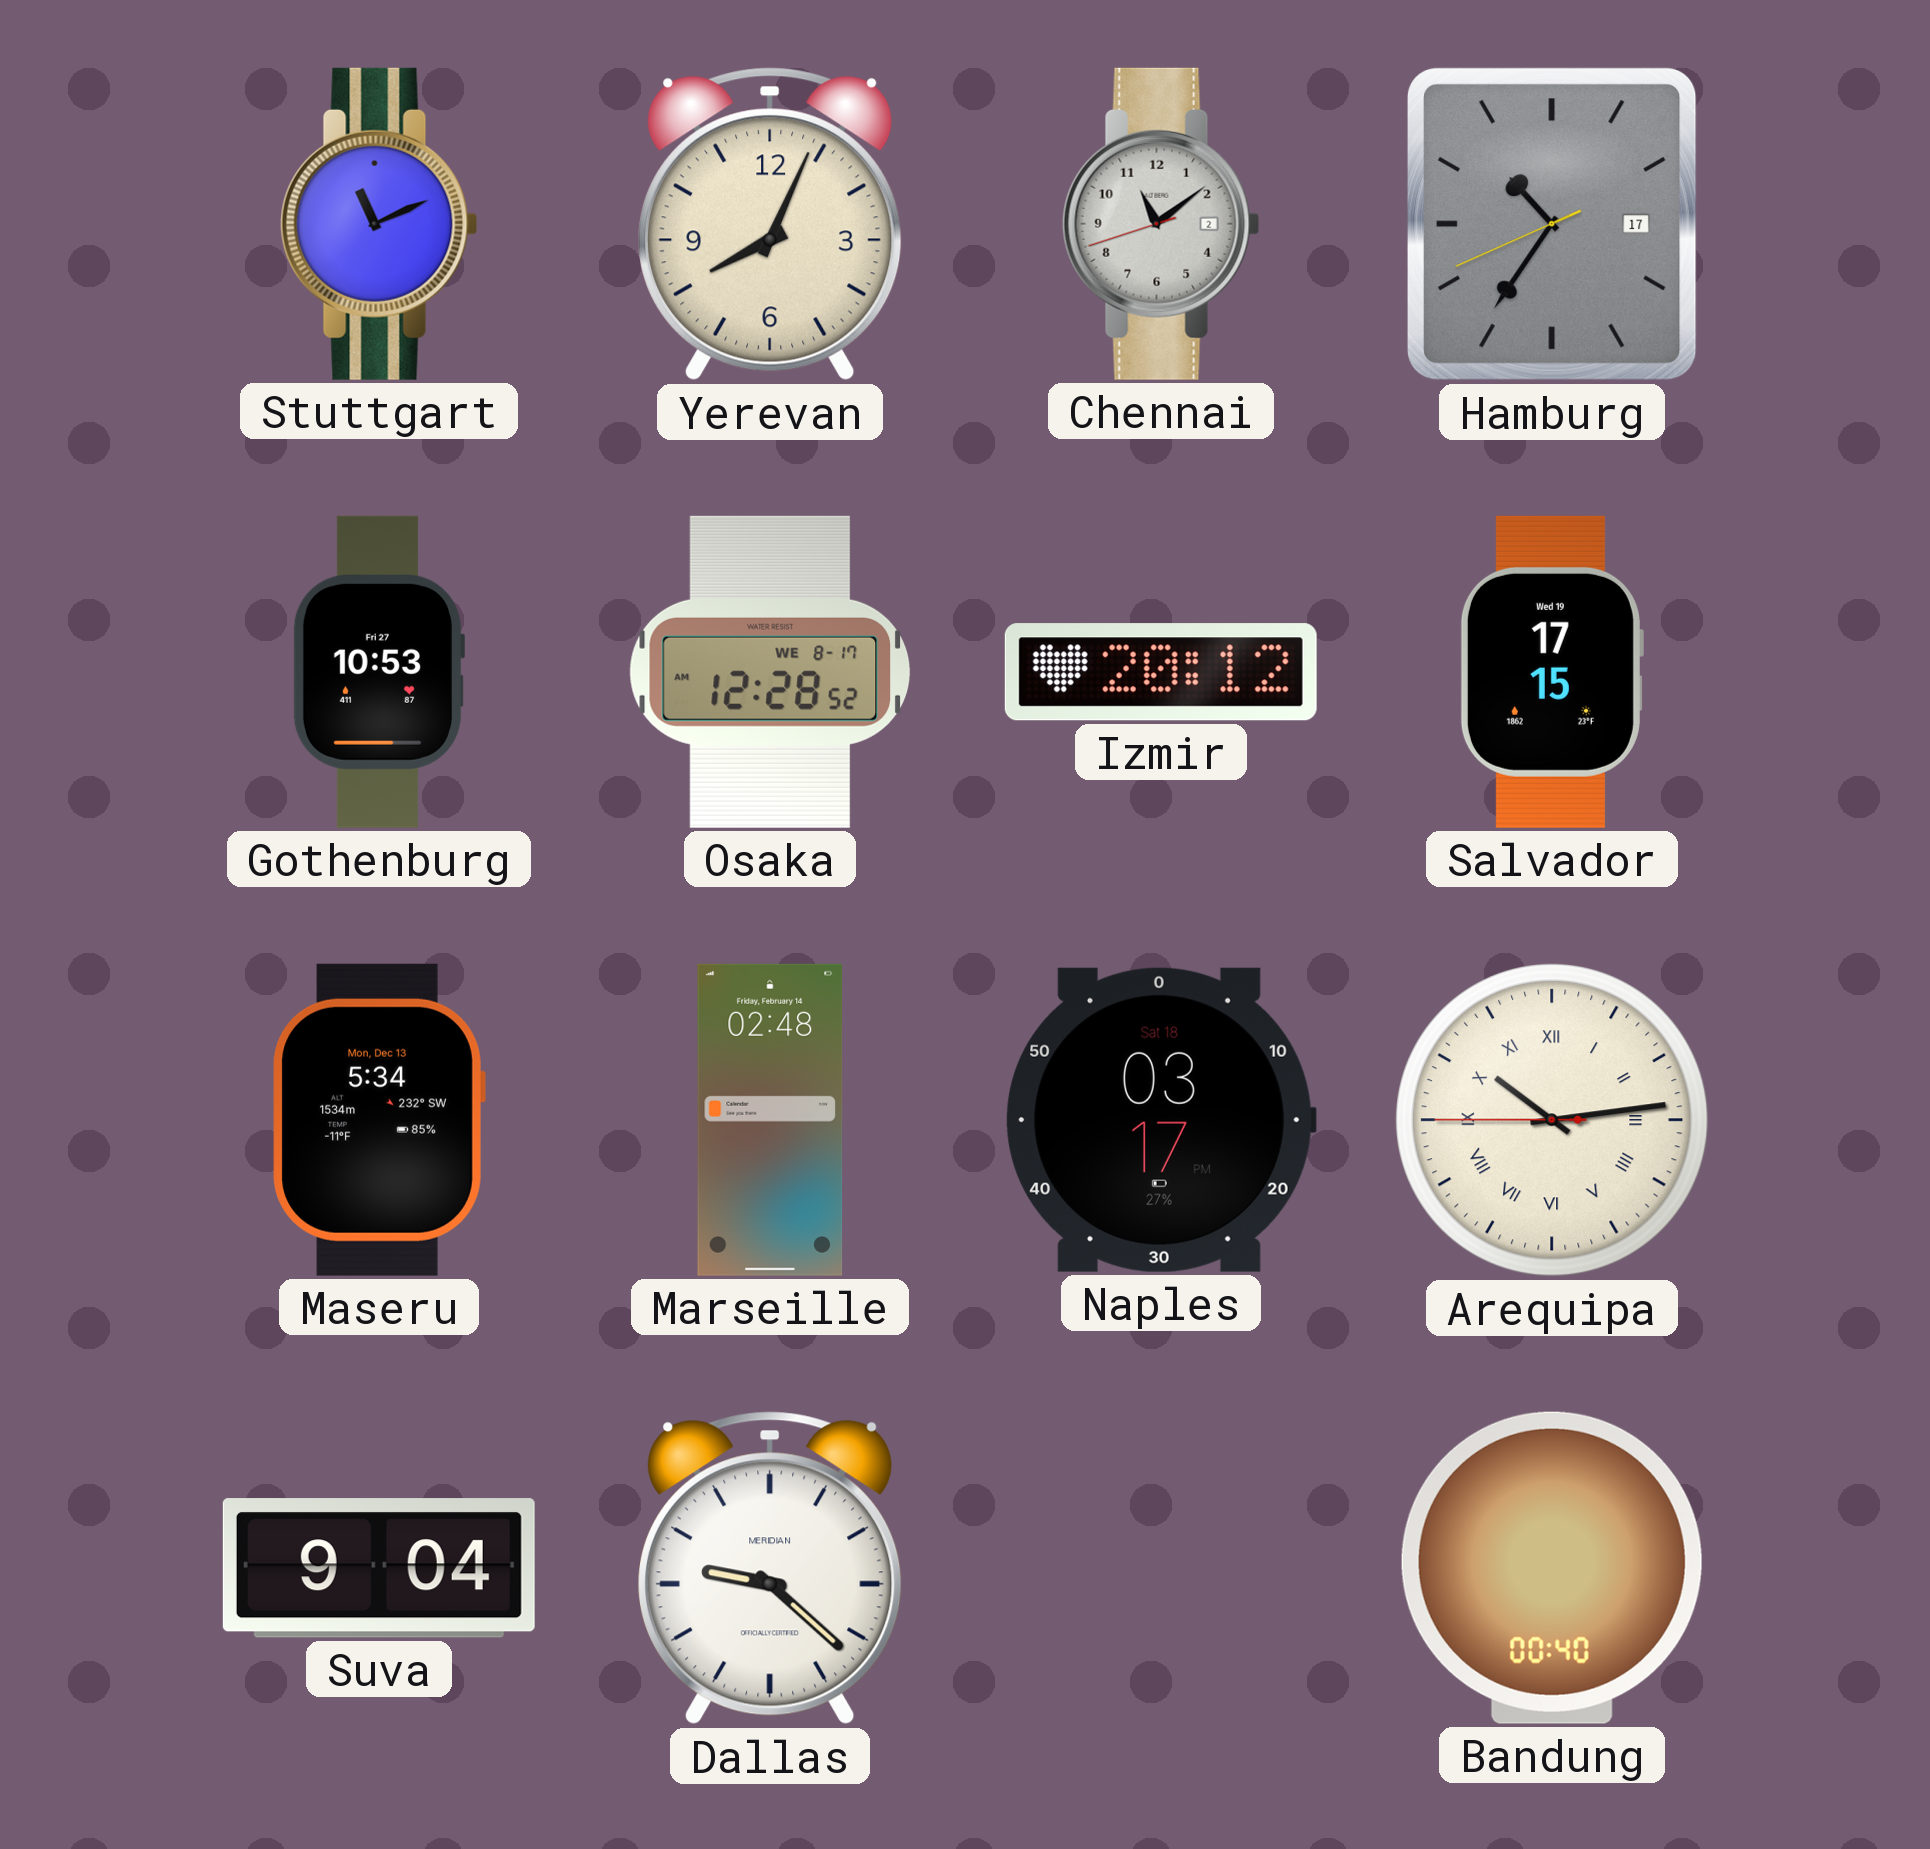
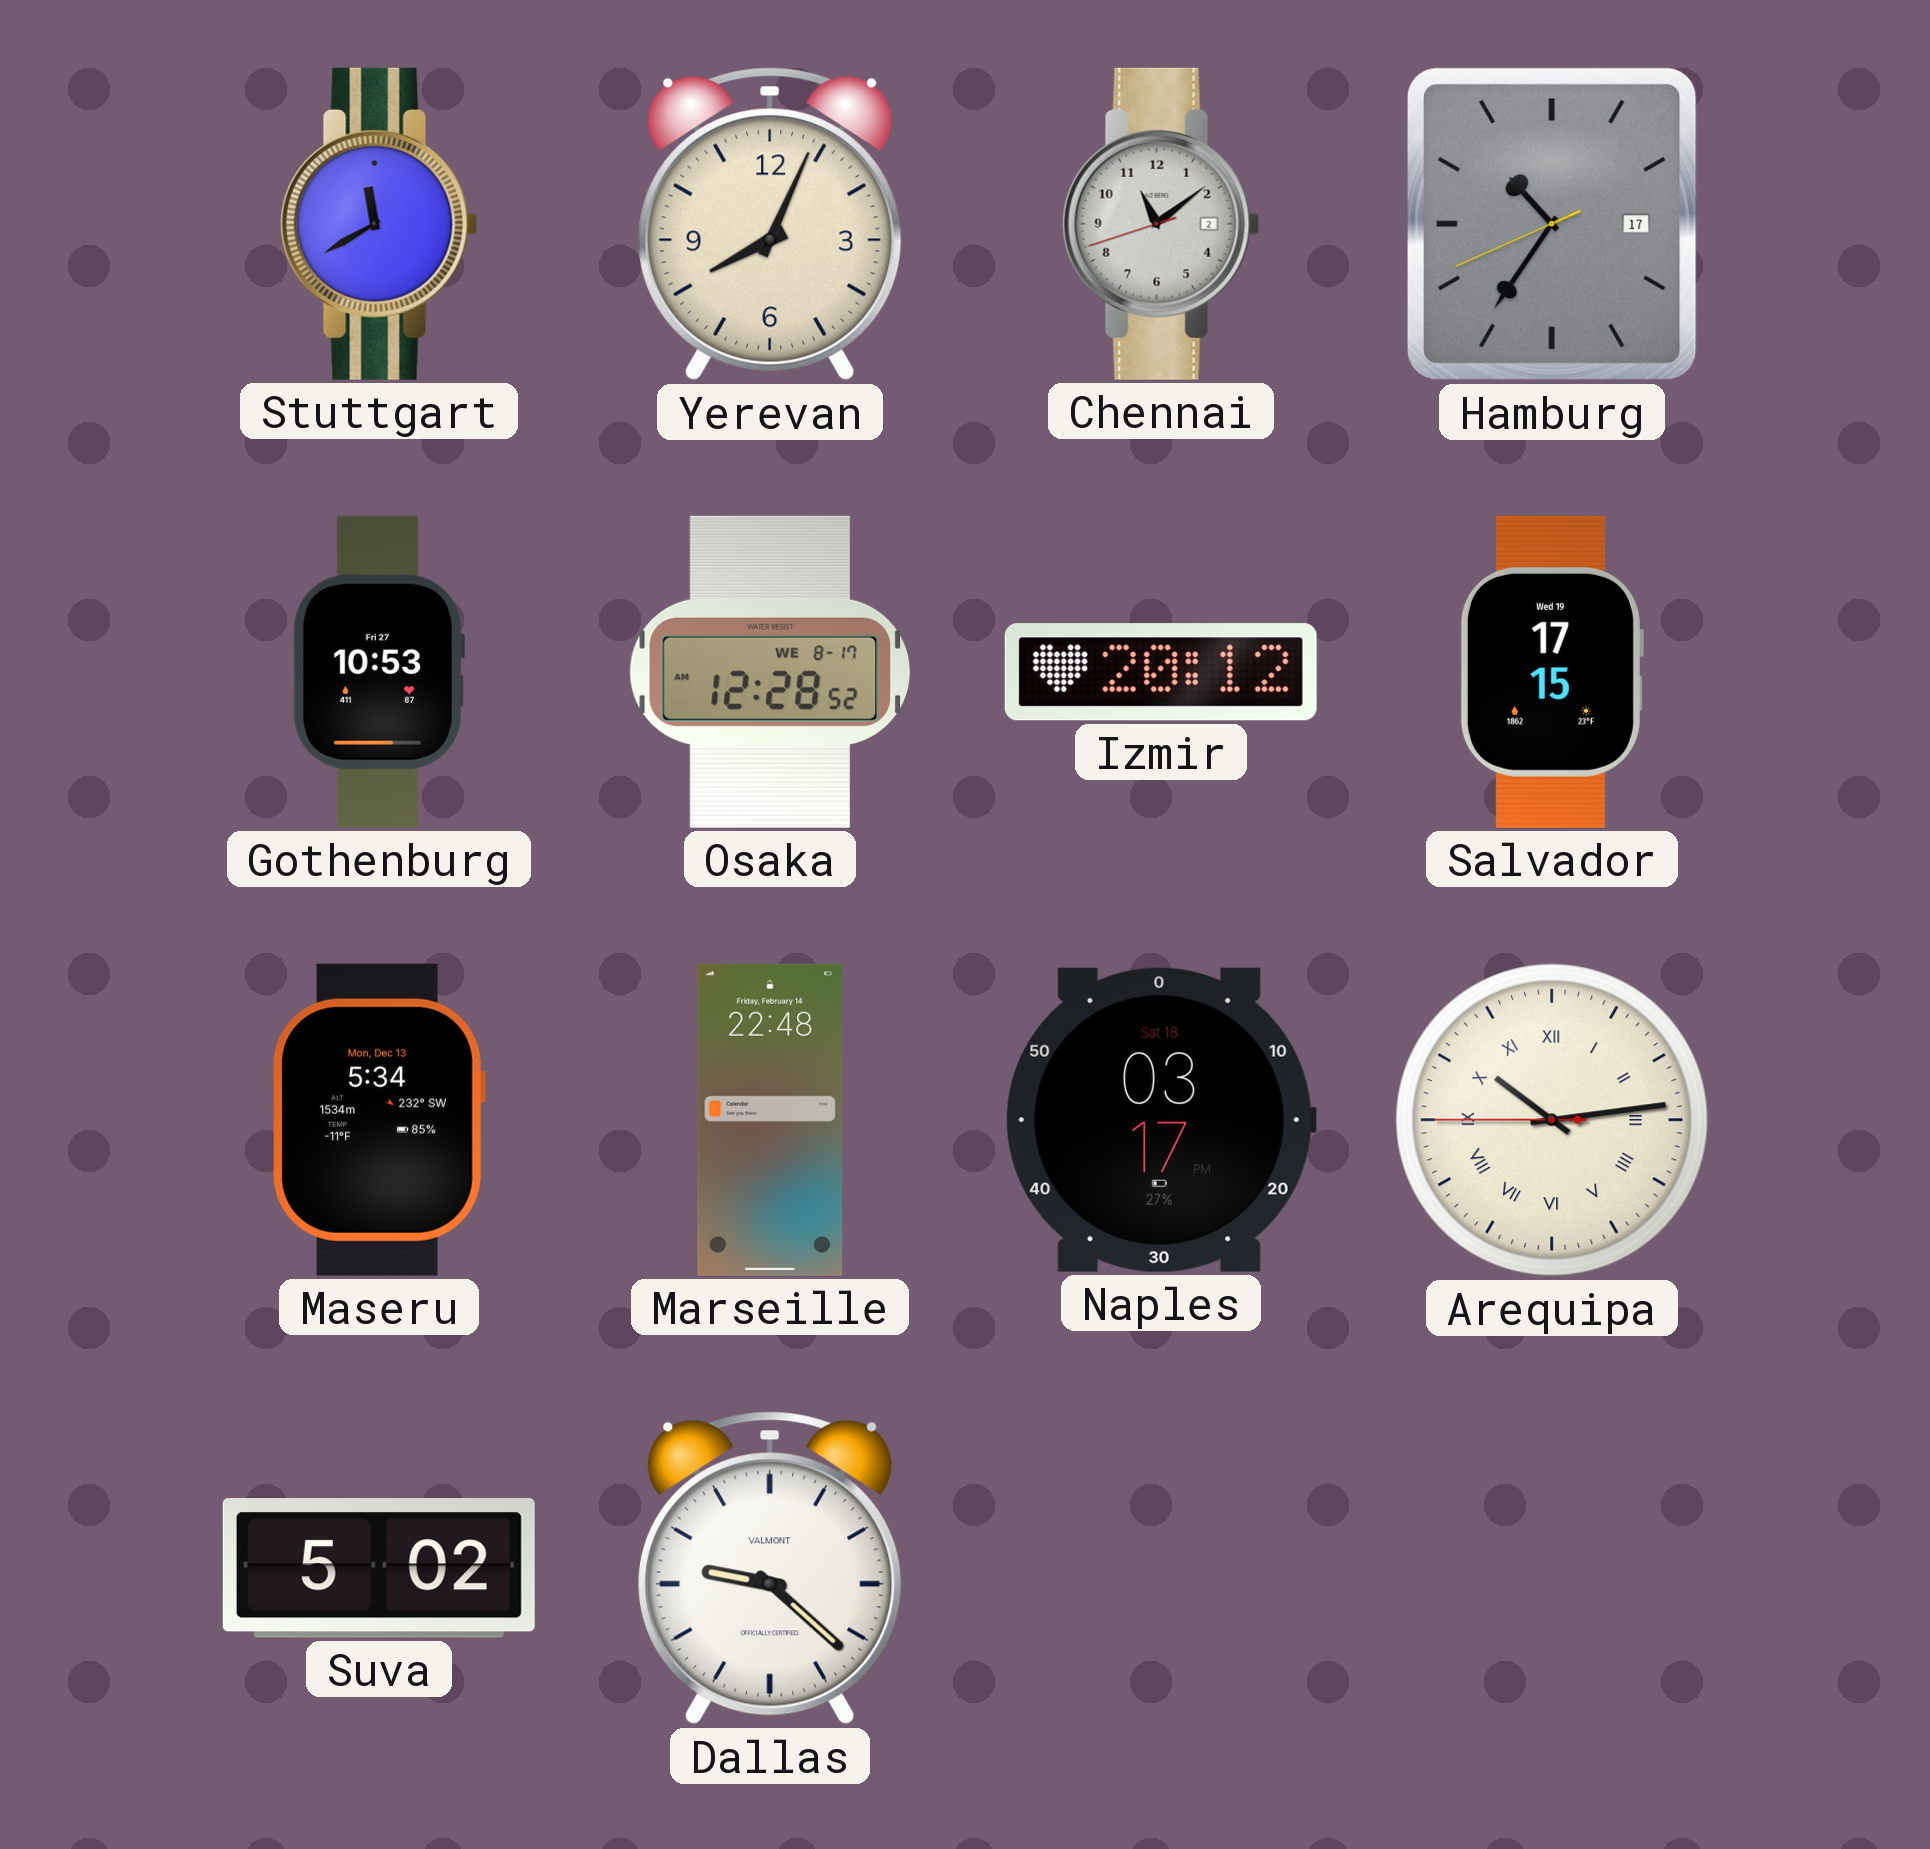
Stuttgart: 11:11 -> 11:40 (379, 224)
Marseille: 02:48 -> 22:48 (770, 1120)
Suva: 9:04 -> 5:02 (379, 1568)
Dallas brand: MERIDIAN -> VALMONT (770, 1568)
Bandung: 00:40 -> none (1552, 1568)
